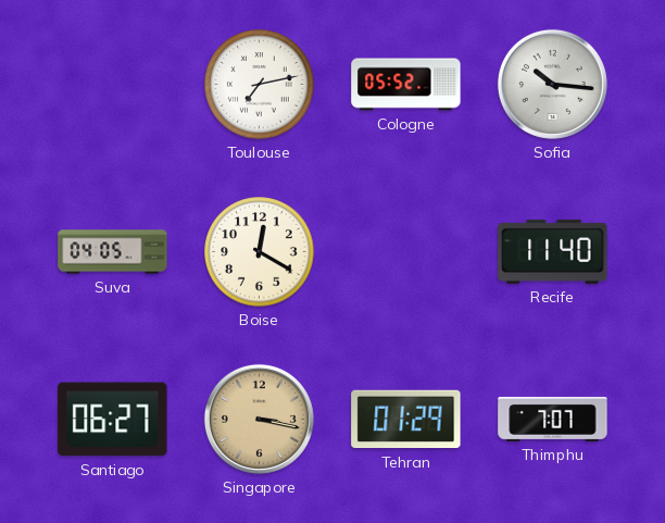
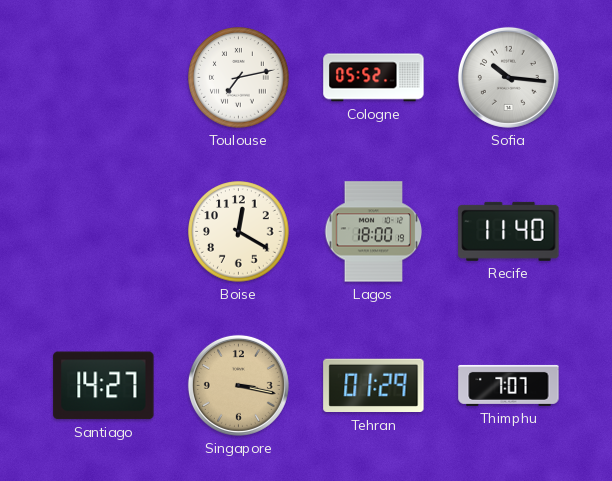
Suva: 04:05 -> none (113, 252)
Lagos: none -> 18:00 (374, 232)
Santiago: 06:27 -> 14:27 (104, 386)
